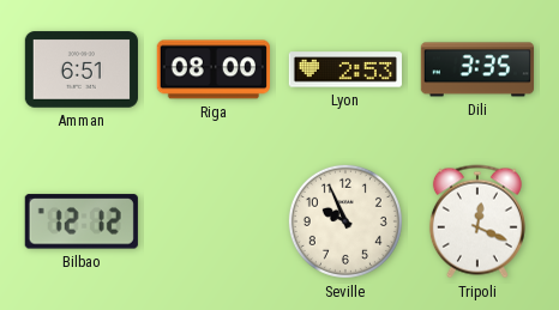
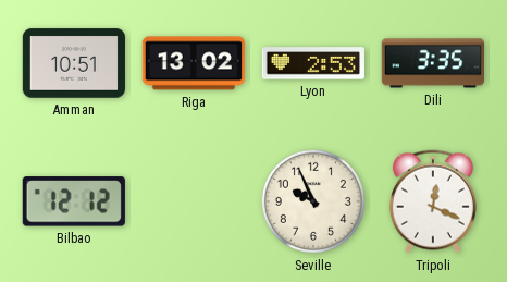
Amman: 6:51 -> 10:51 (74, 63)
Riga: 08:00 -> 13:02 (194, 63)
